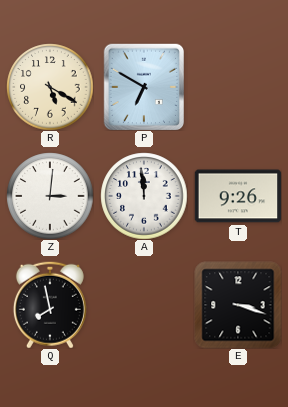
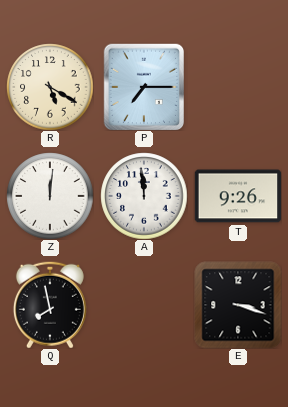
P: 6:50 -> 7:15 (144, 87)
Z: 3:01 -> 12:01 (50, 196)
